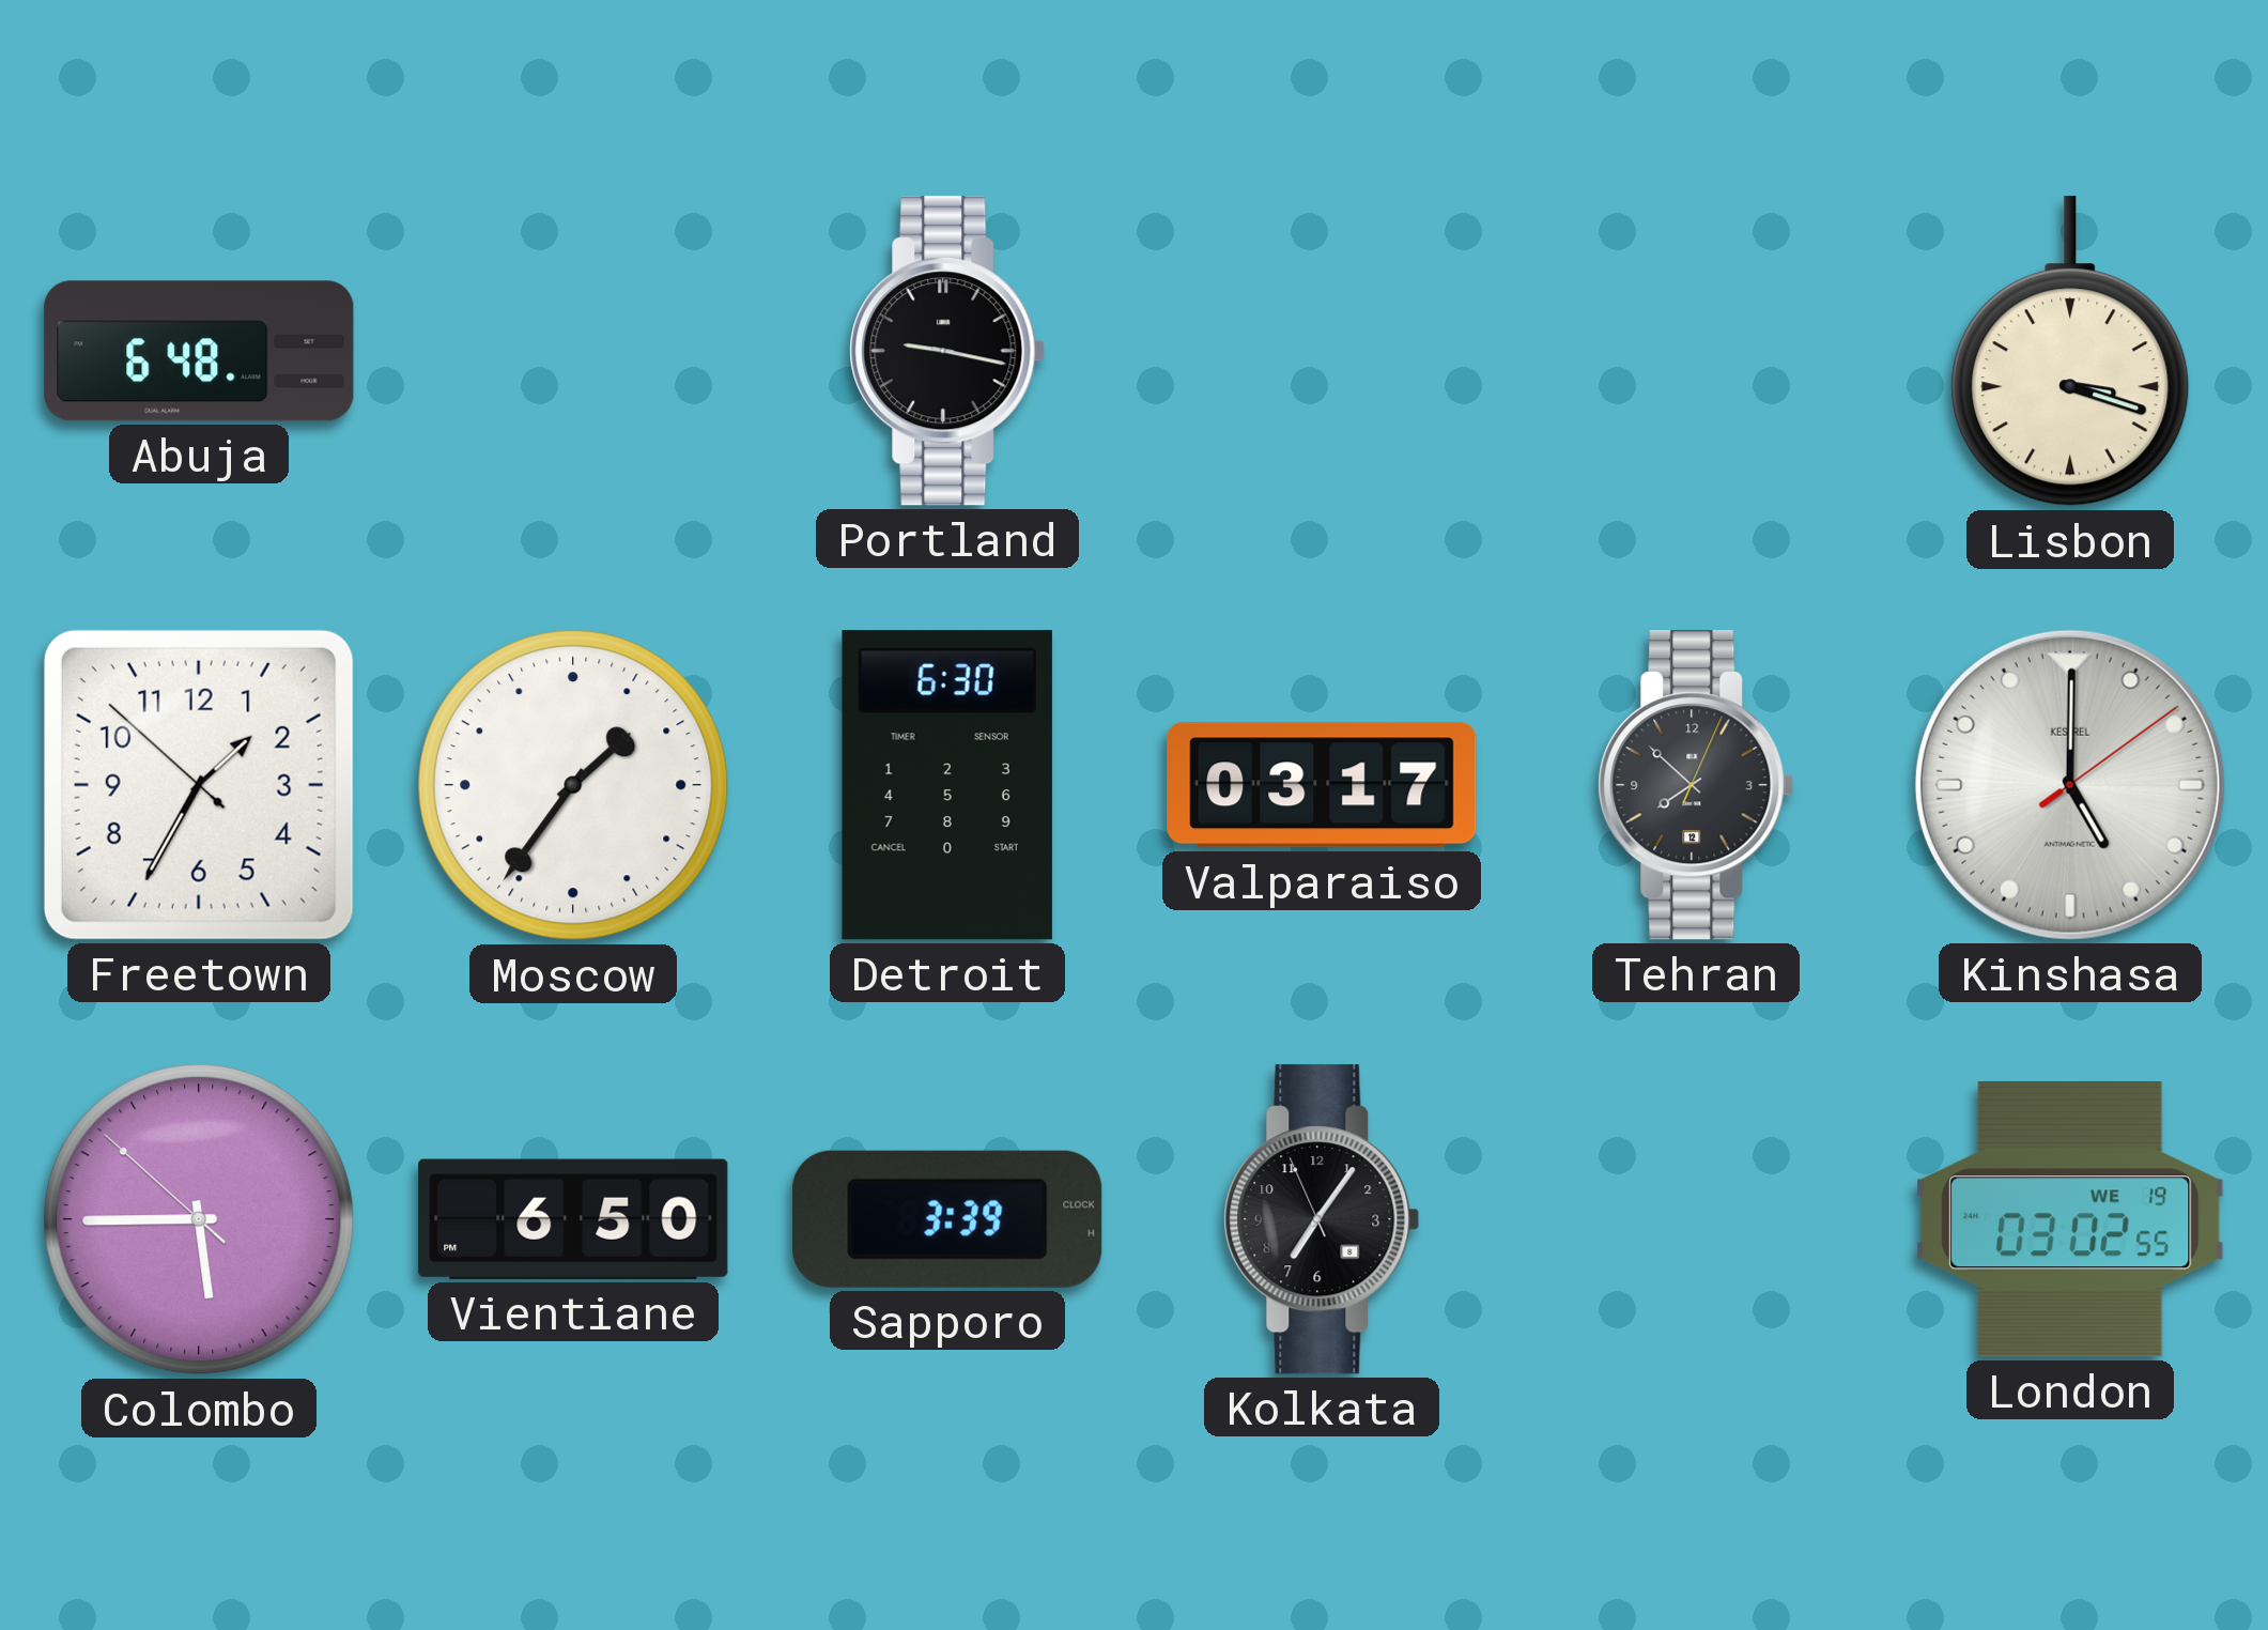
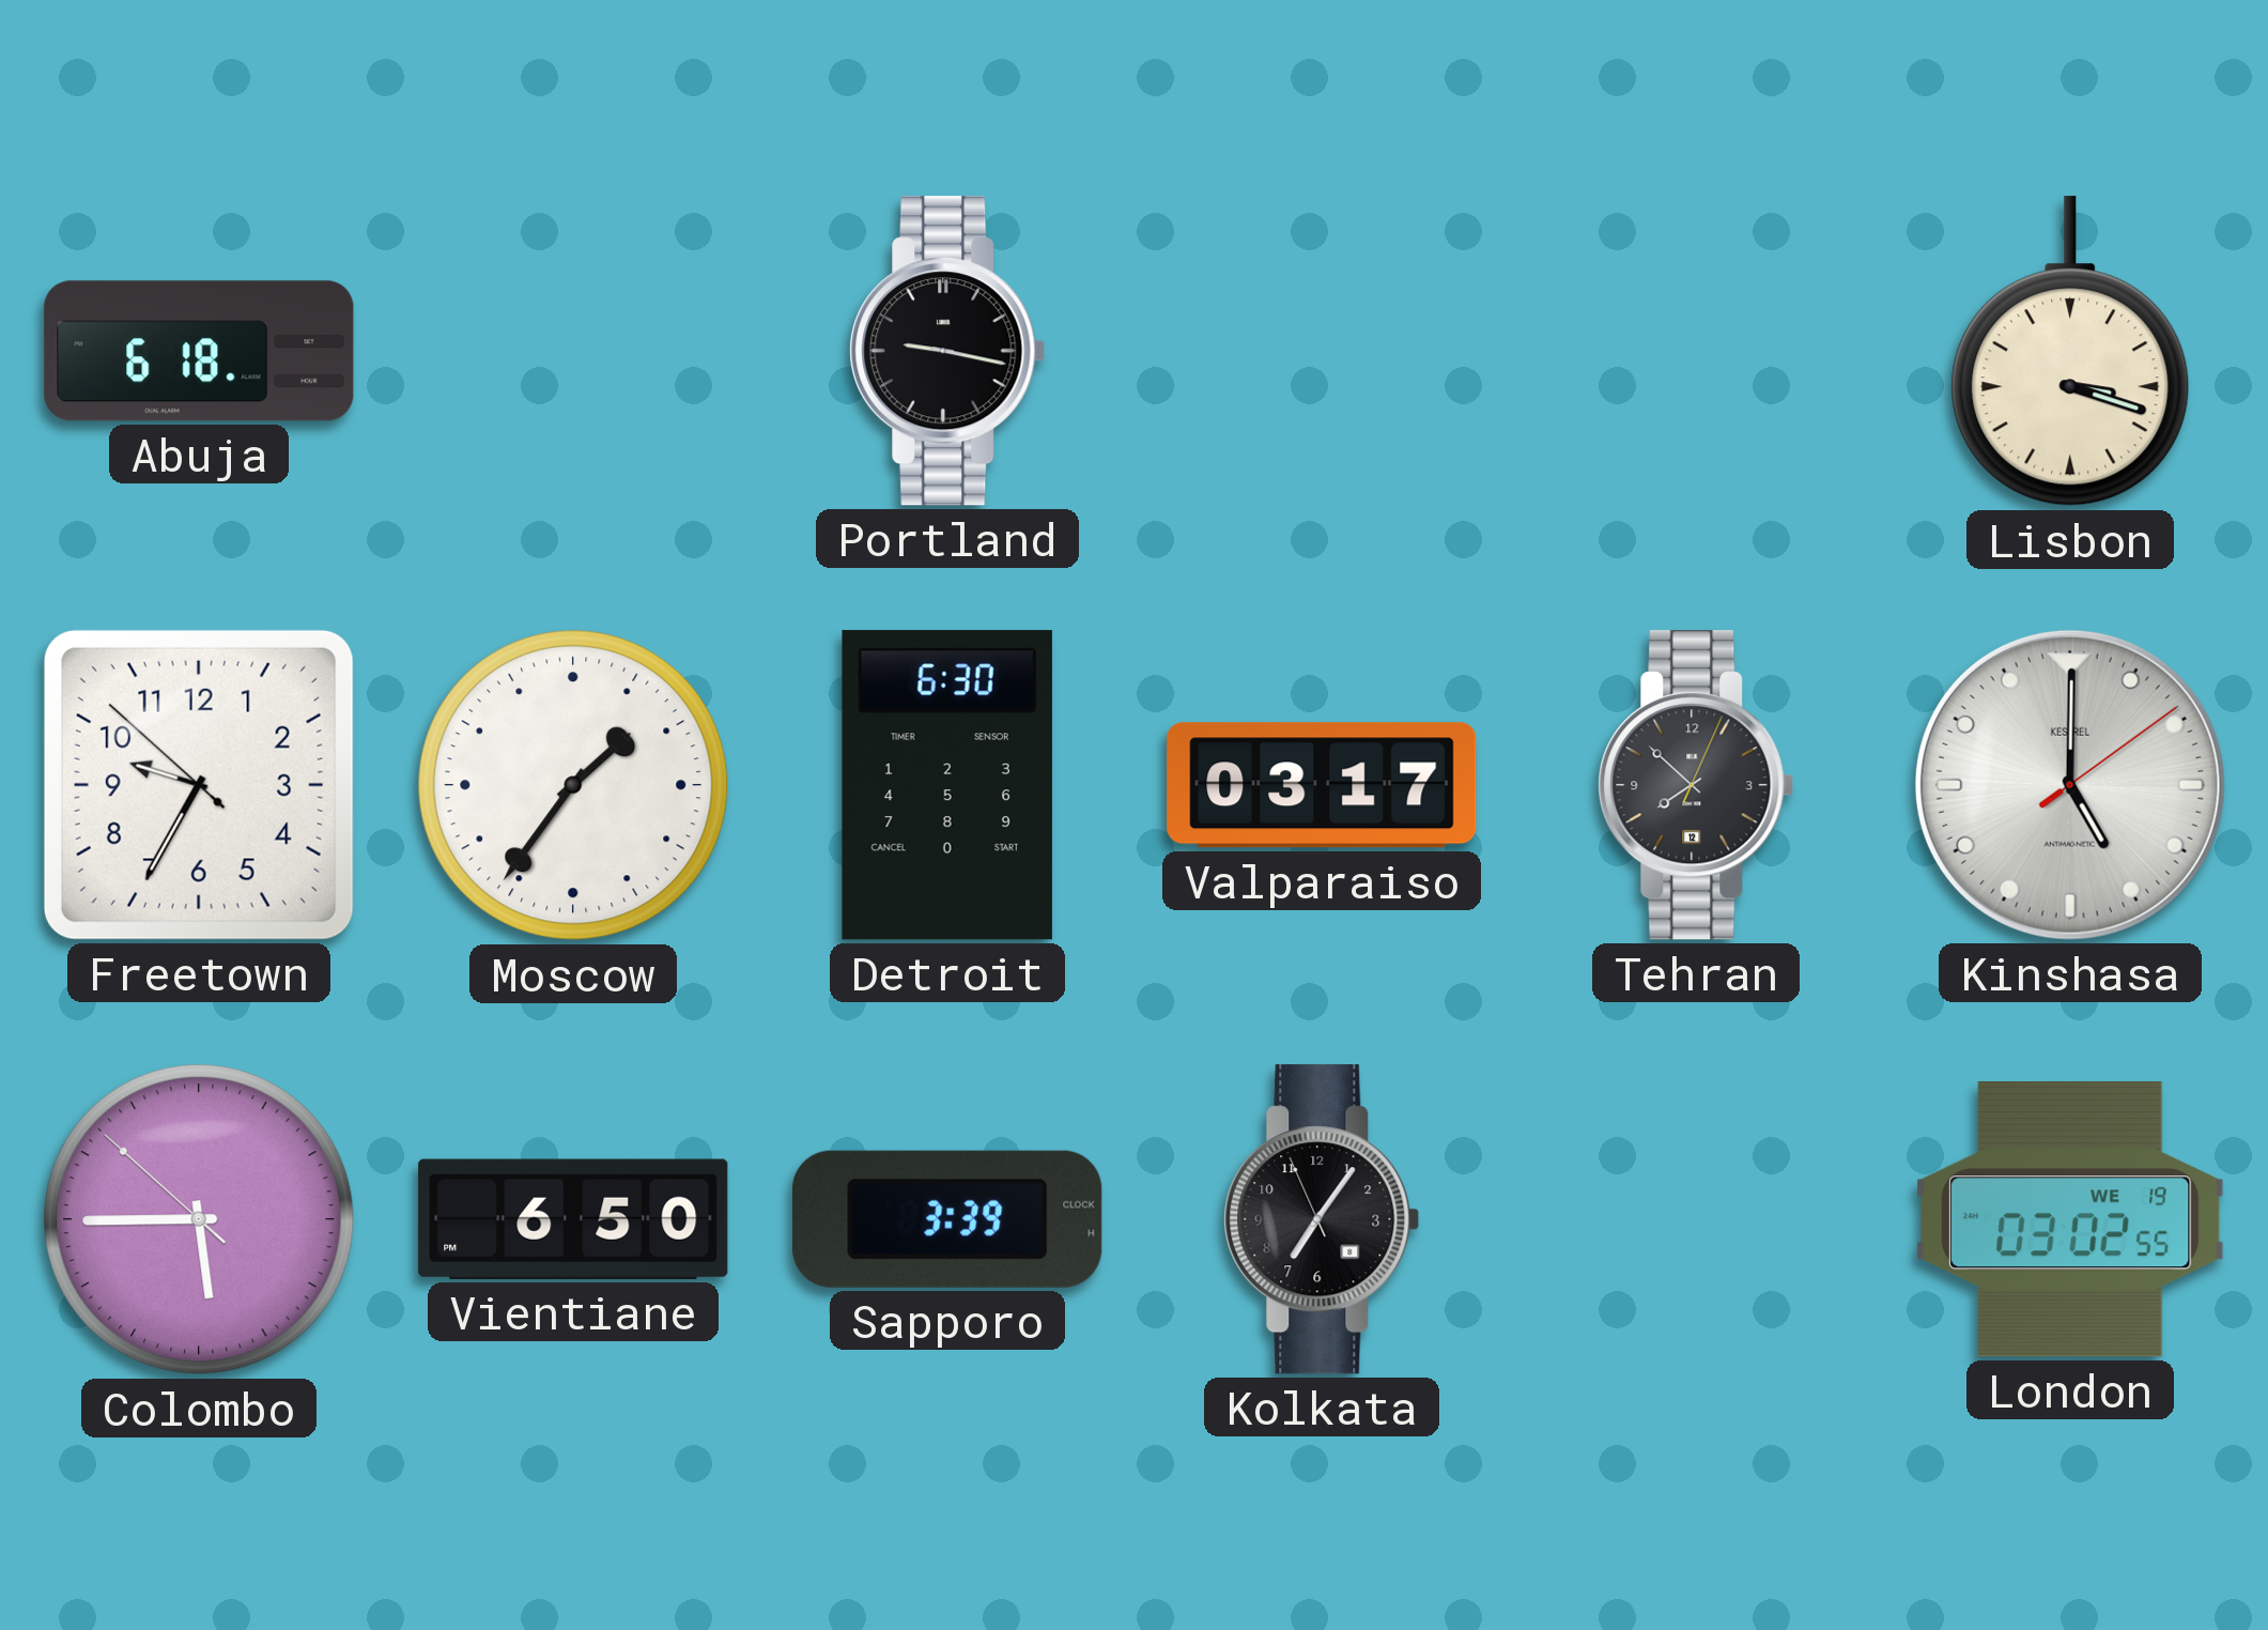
Abuja: 6:48 -> 6:18 (199, 351)
Freetown: 1:34 -> 9:34 (199, 785)
